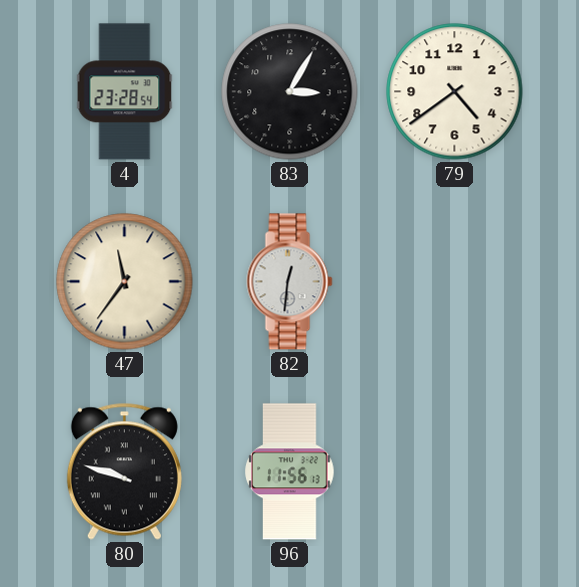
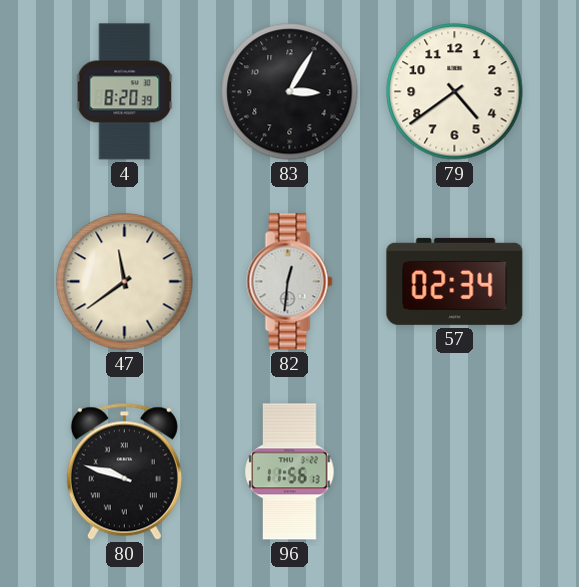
4: 23:28 -> 8:20 (125, 92)
47: 11:36 -> 11:39 (125, 282)
57: none -> 02:34 (455, 281)
